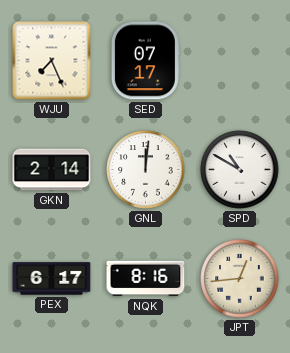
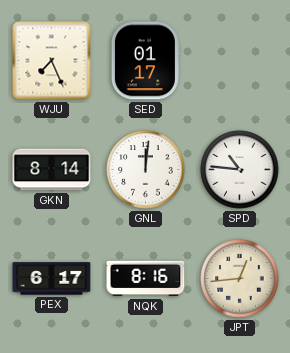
SED: 07:17 -> 01:17 (145, 61)
GKN: 2:14 -> 8:14 (52, 170)
SPD: 10:50 -> 10:46 (240, 170)
